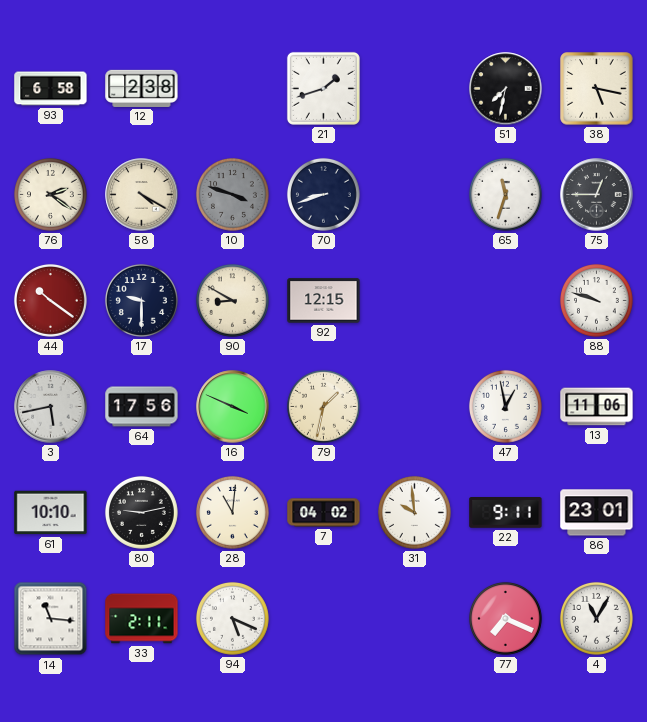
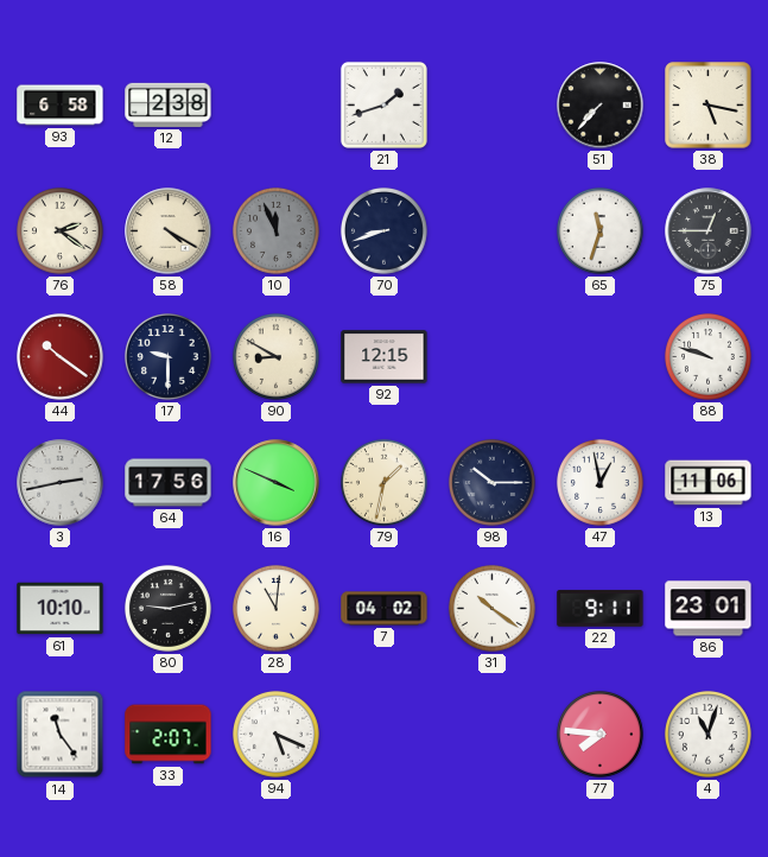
51: 7:32 -> 7:37 (601, 106)
10: 3:48 -> 11:56 (275, 230)
3: 5:43 -> 2:43 (61, 483)
98: none -> 10:15 (491, 482)
31: 9:59 -> 10:21 (491, 608)
14: 11:16 -> 11:24 (61, 735)
33: 2:11 -> 2:07 (169, 735)
77: 7:19 -> 7:46 (599, 734)
4: 11:05 -> 11:03 (707, 734)
